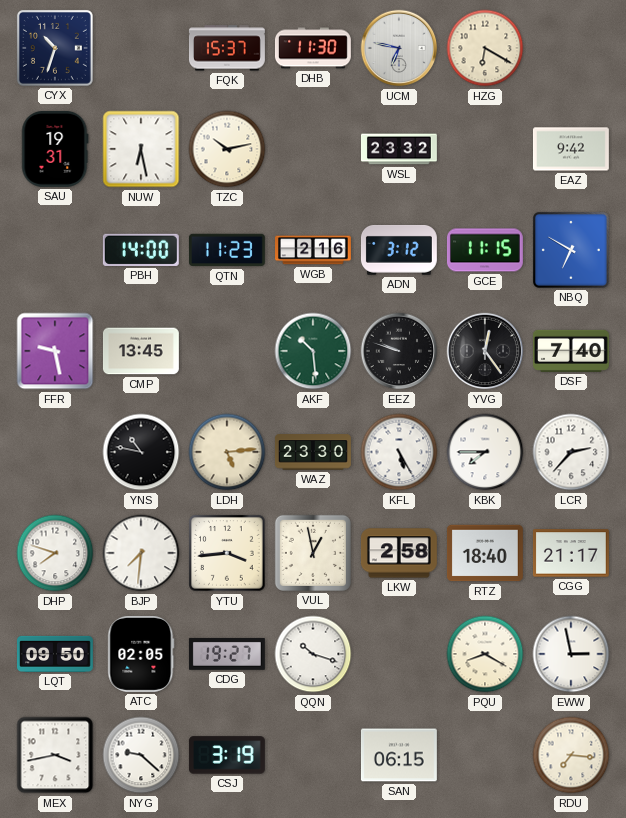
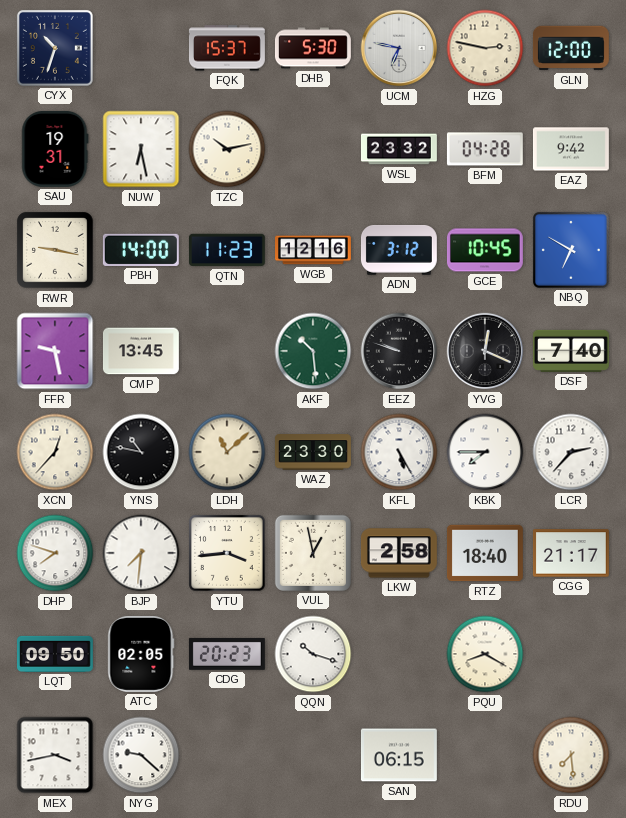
DHB: 11:30 -> 5:30 (313, 48)
HZG: 6:20 -> 2:47 (485, 48)
GLN: none -> 12:00 (571, 48)
BFM: none -> 04:28 (485, 149)
RWR: none -> 9:17 (55, 250)
WGB: 2:16 -> 12:16 (314, 250)
GCE: 11:15 -> 10:45 (485, 250)
YVG: 12:24 -> 12:19 (485, 351)
XCN: none -> 12:37 (55, 452)
LDH: 5:14 -> 11:08 (227, 452)
CDG: 19:27 -> 20:23 (227, 654)
EWW: 2:58 -> none (571, 654)
CSJ: 3:19 -> none (227, 755)
RDU: 7:16 -> 7:29 (571, 755)
